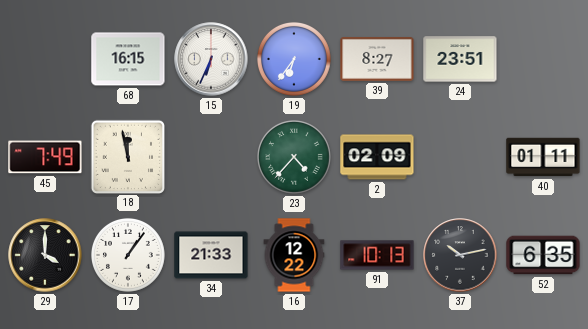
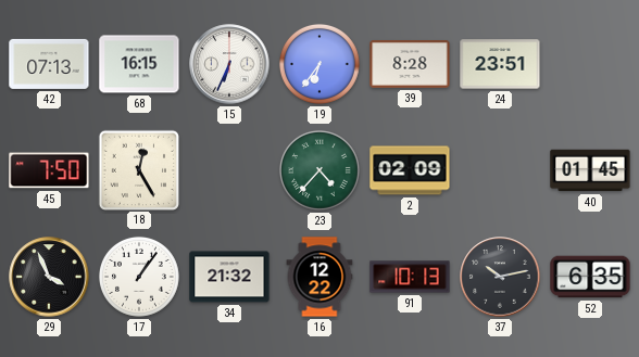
42: none -> 07:13 (49, 64)
39: 8:27 -> 8:28 (410, 65)
45: 7:49 -> 7:50 (49, 170)
18: 11:58 -> 12:25 (138, 169)
40: 01:11 -> 01:45 (590, 170)
29: 4:00 -> 3:56 (49, 277)
34: 21:33 -> 21:32 (229, 277)
